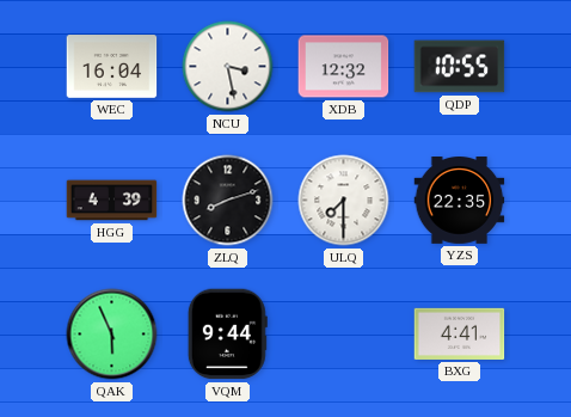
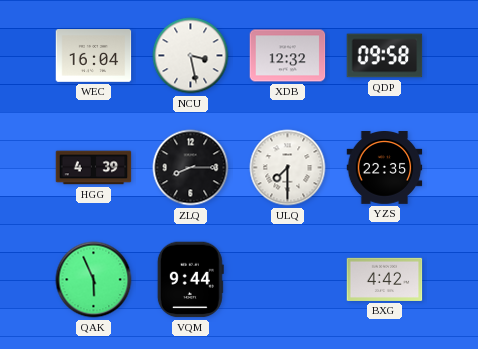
QDP: 10:55 -> 09:58 (385, 56)
ZLQ: 8:12 -> 8:15 (191, 168)
BXG: 4:41 -> 4:42 (385, 279)
